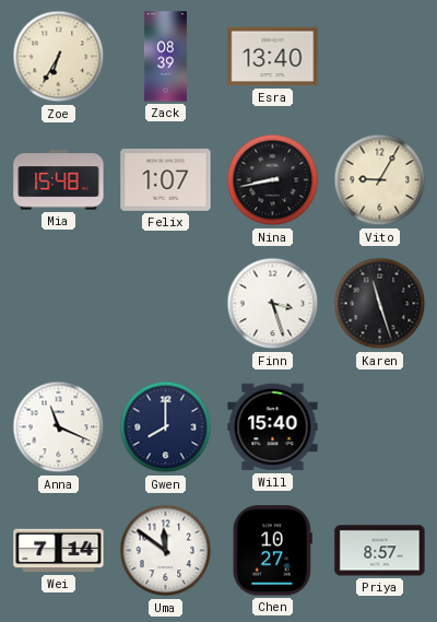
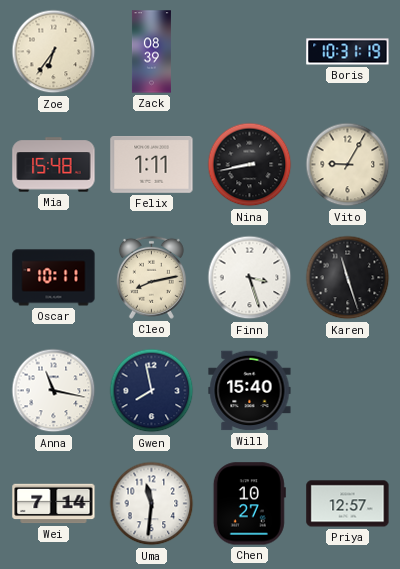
Zoe: 6:35 -> 6:36 (54, 52)
Esra: 13:40 -> none (273, 57)
Boris: none -> 10:31 (348, 52)
Felix: 1:07 -> 1:11 (152, 165)
Oscar: none -> 10:11 (54, 278)
Cleo: none -> 8:13 (151, 277)
Anna: 11:19 -> 11:17 (54, 391)
Gwen: 8:00 -> 7:58 (152, 391)
Uma: 11:51 -> 11:31 (152, 504)
Priya: 8:57 -> 12:57 (348, 504)
